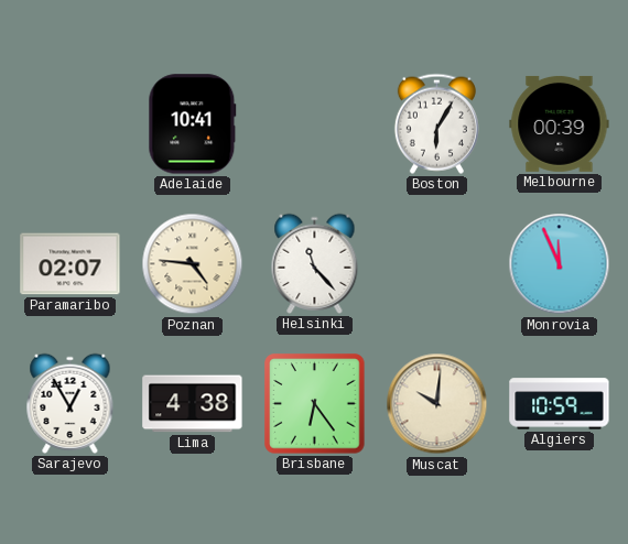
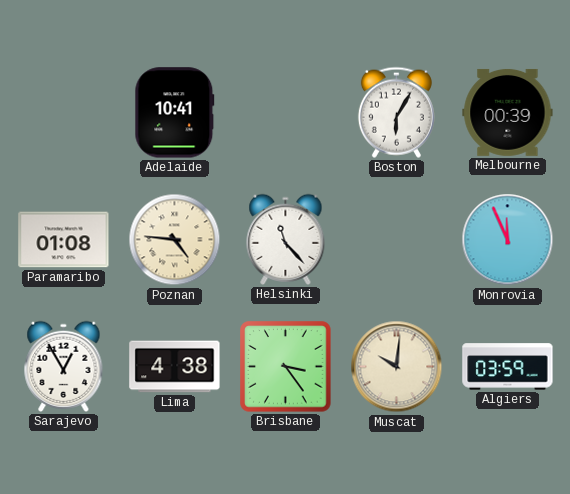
Paramaribo: 02:07 -> 01:08 (64, 240)
Brisbane: 6:24 -> 3:24 (286, 367)
Algiers: 10:59 -> 03:59 (508, 367)
